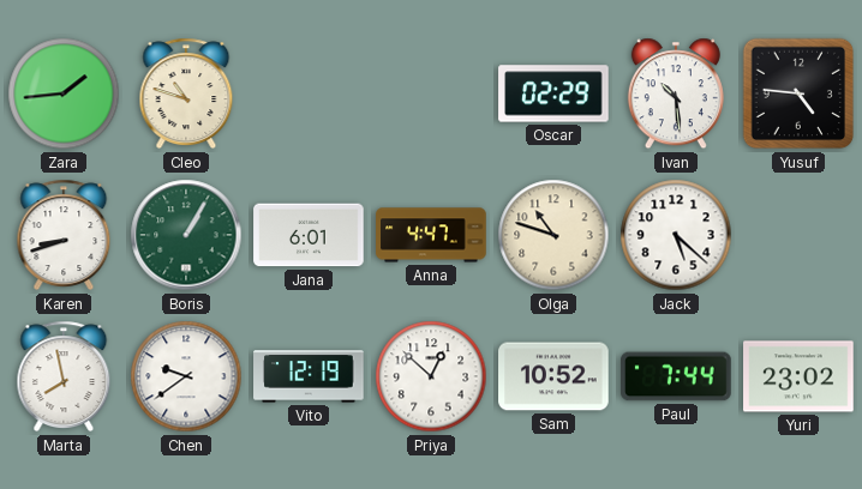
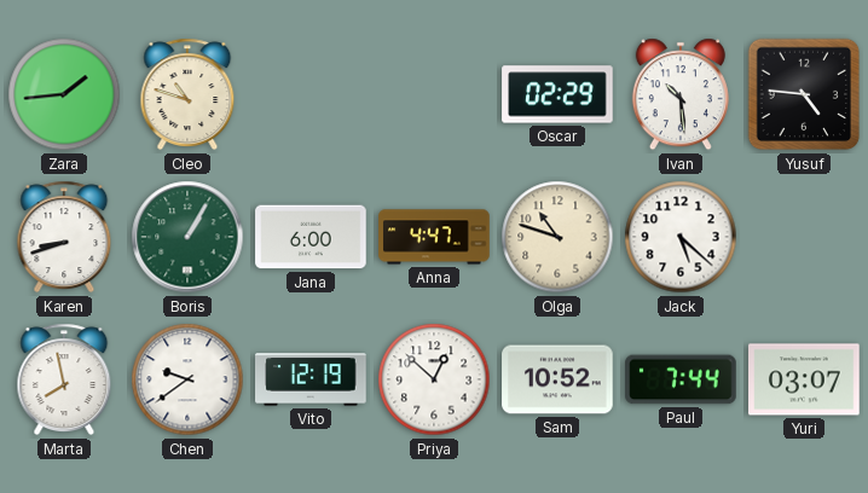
Jana: 6:01 -> 6:00 (311, 237)
Yuri: 23:02 -> 03:07 (804, 379)
